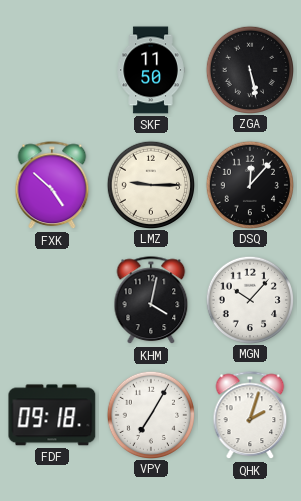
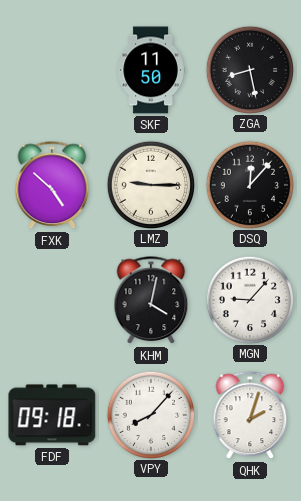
ZGA: 5:28 -> 8:28 (249, 69)
MGN: 10:07 -> 9:07 (249, 299)
VPY: 7:05 -> 8:07 (150, 414)
